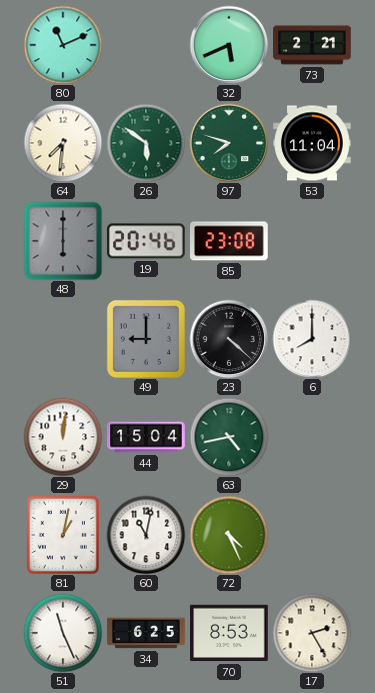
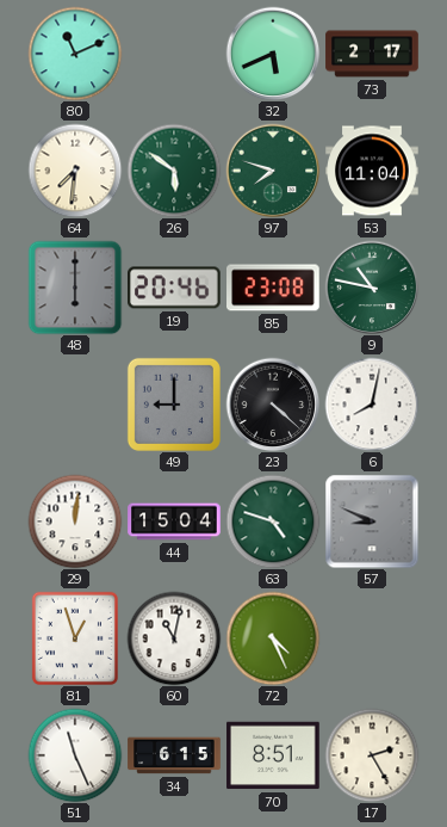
73: 2:21 -> 2:17 (372, 54)
9: none -> 10:47 (372, 288)
6: 8:00 -> 8:02 (372, 405)
63: 4:43 -> 4:48 (273, 521)
57: none -> 8:49 (372, 521)
81: 1:02 -> 12:57 (75, 638)
34: 6:25 -> 6:15 (174, 755)
70: 8:53 -> 8:51 (273, 755)
